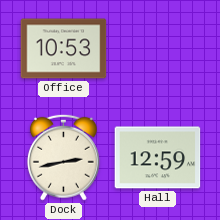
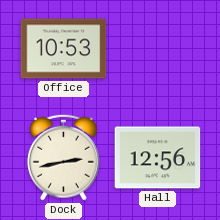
Hall: 12:59 -> 12:56 (158, 158)
